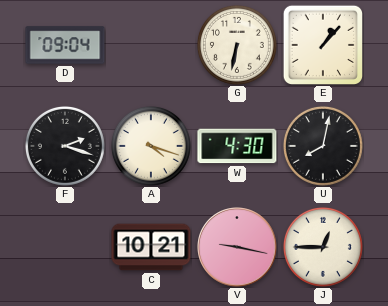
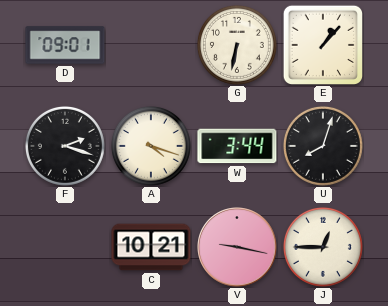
D: 09:04 -> 09:01 (65, 45)
W: 4:30 -> 3:44 (237, 146)
U: 8:02 -> 8:03 (323, 146)
